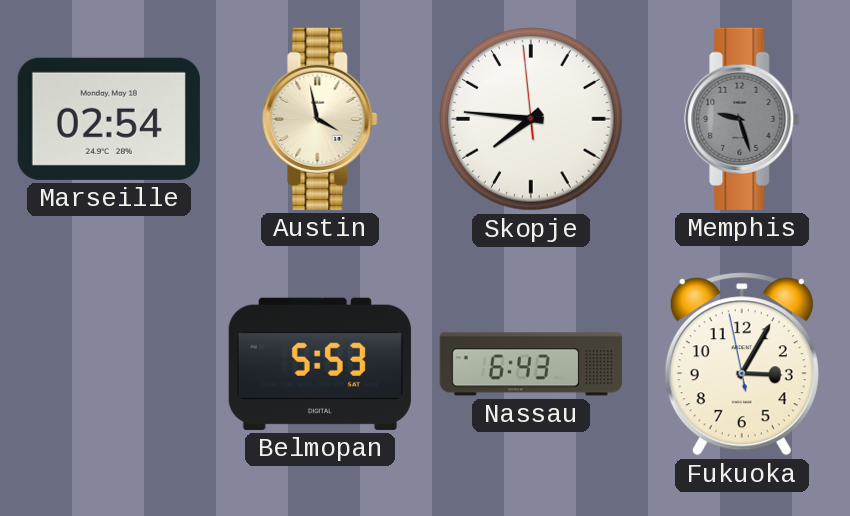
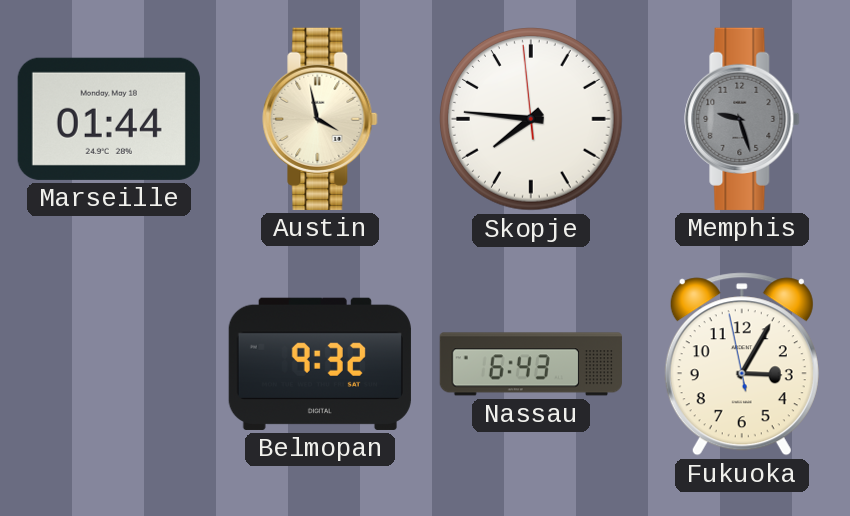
Marseille: 02:54 -> 01:44 (109, 119)
Belmopan: 5:53 -> 9:32 (320, 364)
